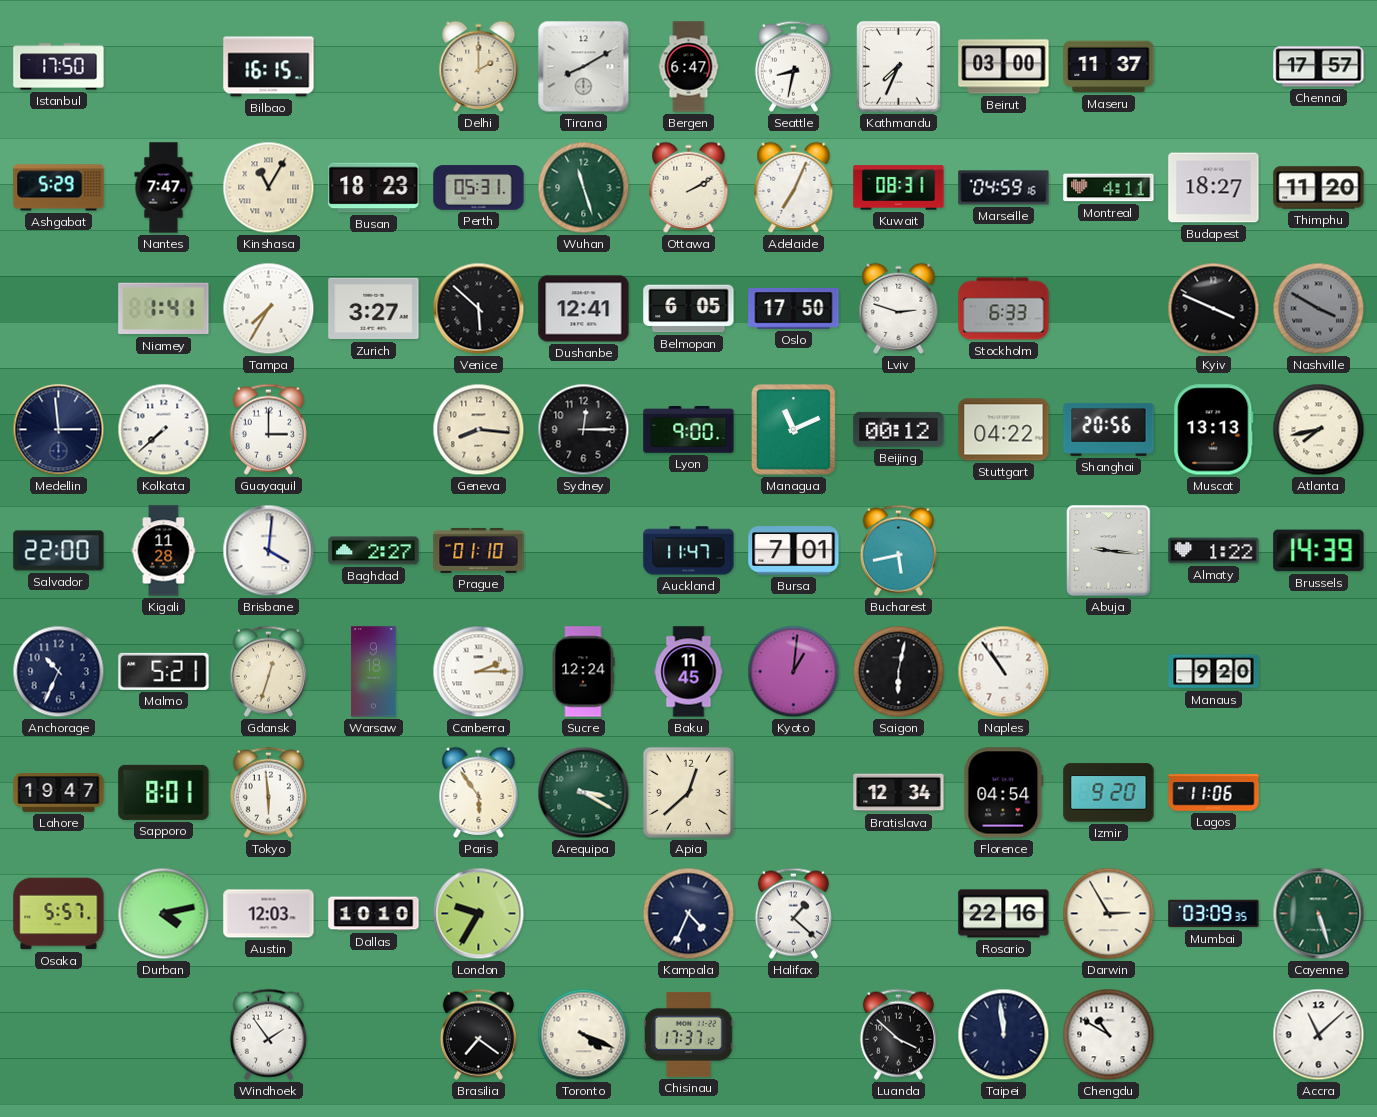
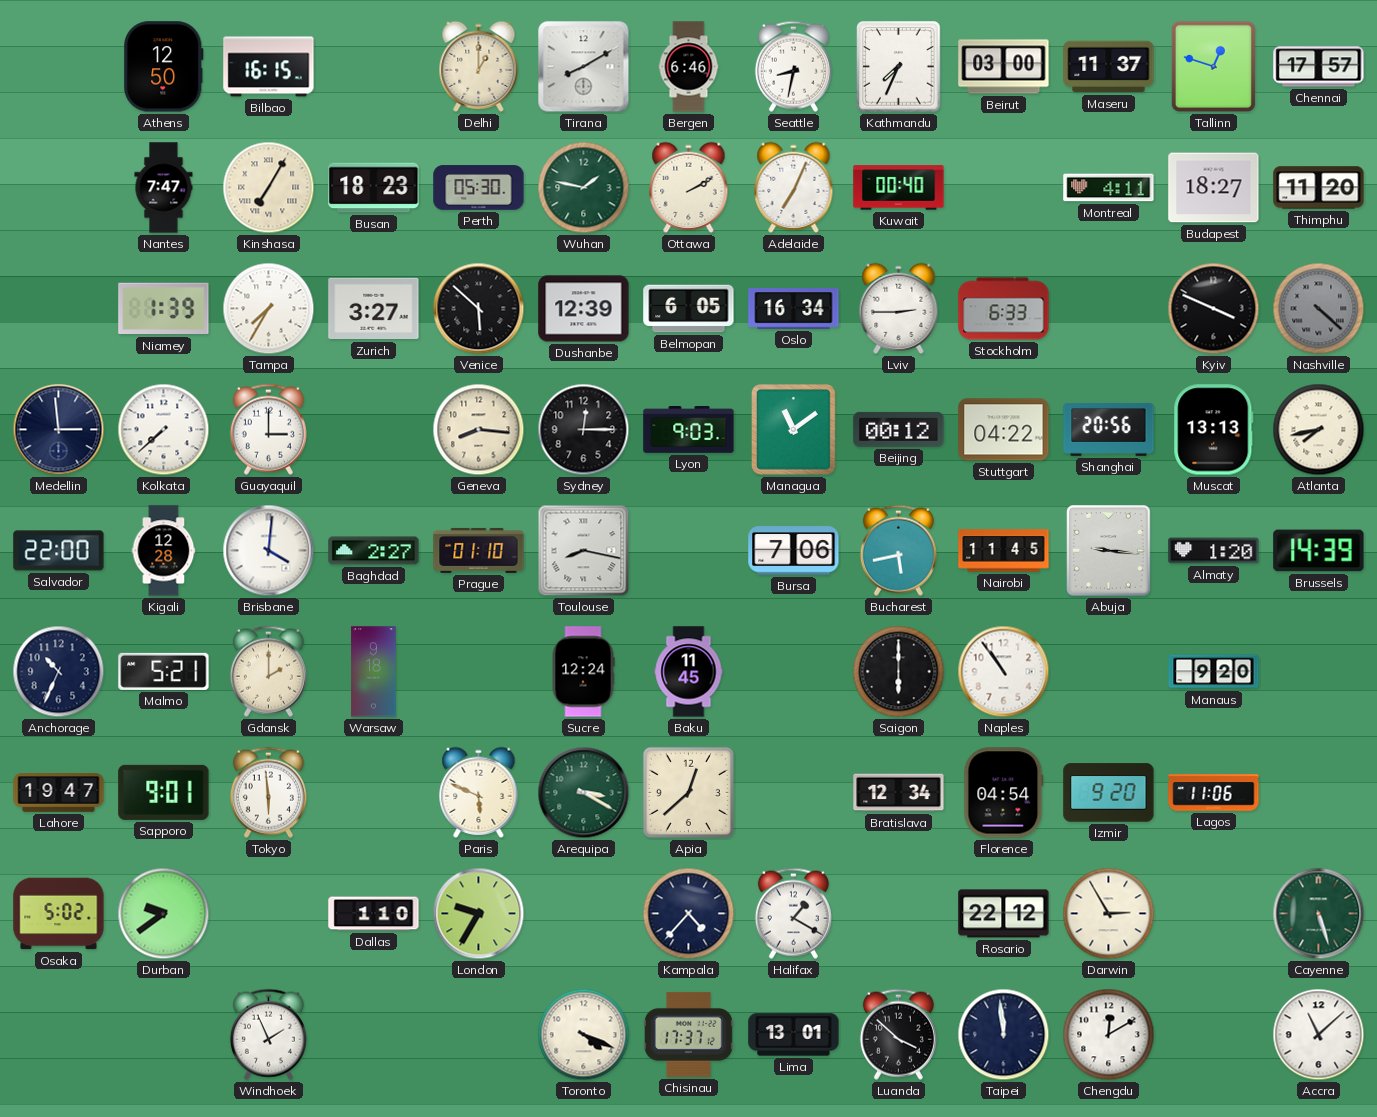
Istanbul: 17:50 -> none (59, 67)
Athens: none -> 12:50 (164, 67)
Delhi: 2:00 -> 1:00 (479, 66)
Bergen: 6:47 -> 6:46 (689, 67)
Tallinn: none -> 12:48 (1213, 66)
Ashgabat: 5:29 -> none (59, 188)
Kinshasa: 11:05 -> 7:05 (269, 188)
Perth: 05:31 -> 05:30 (479, 188)
Wuhan: 11:27 -> 1:47 (584, 188)
Kuwait: 08:31 -> 00:40 (899, 188)
Marseille: 04:59 -> none (1004, 188)
Niamey: 1:41 -> 1:39 (164, 309)
Dushanbe: 12:41 -> 12:39 (584, 309)
Oslo: 17:50 -> 16:34 (794, 309)
Lviv: 2:48 -> 2:45 (899, 308)
Nashville: 3:50 -> 4:22 (1319, 309)
Lyon: 9:00 -> 9:03 (689, 430)
Managua: 11:11 -> 11:09 (794, 430)
Kigali: 11:28 -> 12:28 (164, 551)
Toulouse: none -> 8:17 (584, 551)
Auckland: 11:47 -> none (689, 551)
Bursa: 7:01 -> 7:06 (794, 551)
Nairobi: none -> 11:45 (1004, 551)
Almaty: 1:22 -> 1:20 (1214, 551)
Gdansk: 12:33 -> 2:00 (268, 671)
Canberra: 2:15 -> none (479, 672)
Kyoto: 1:01 -> none (794, 672)
Saigon: 6:02 -> 6:00 (899, 672)
Sapporo: 8:01 -> 9:01 (164, 792)
Paris: 5:54 -> 5:49 (479, 792)
Osaka: 5:57 -> 5:02 (59, 914)
Durban: 4:13 -> 9:39 (164, 914)
Austin: 12:03 -> none (269, 914)
Dallas: 10:10 -> 1:10 (374, 914)
Kampala: 4:34 -> 4:37 (689, 914)
Halifax: 1:22 -> 1:20 (793, 913)
Rosario: 22:16 -> 22:12 (1004, 914)
Mumbai: 03:09 -> none (1214, 914)
Windhoek: 1:54 -> 1:56 (268, 1034)
Brasilia: 7:21 -> none (478, 1034)
Lima: none -> 13:01 (794, 1035)
Chengdu: 10:50 -> 12:10 (1109, 1035)
